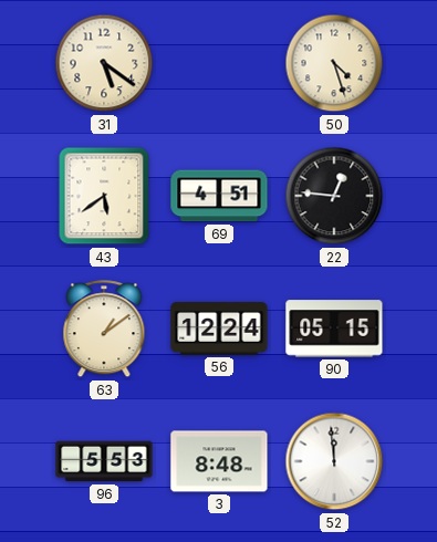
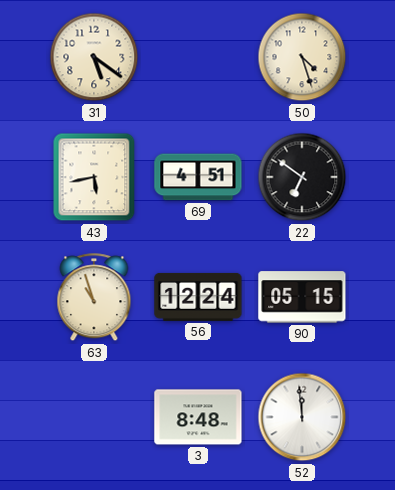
43: 5:39 -> 5:43 (94, 177)
22: 12:46 -> 6:51 (302, 177)
63: 1:09 -> 10:57 (94, 298)
96: 5:53 -> none (104, 461)
